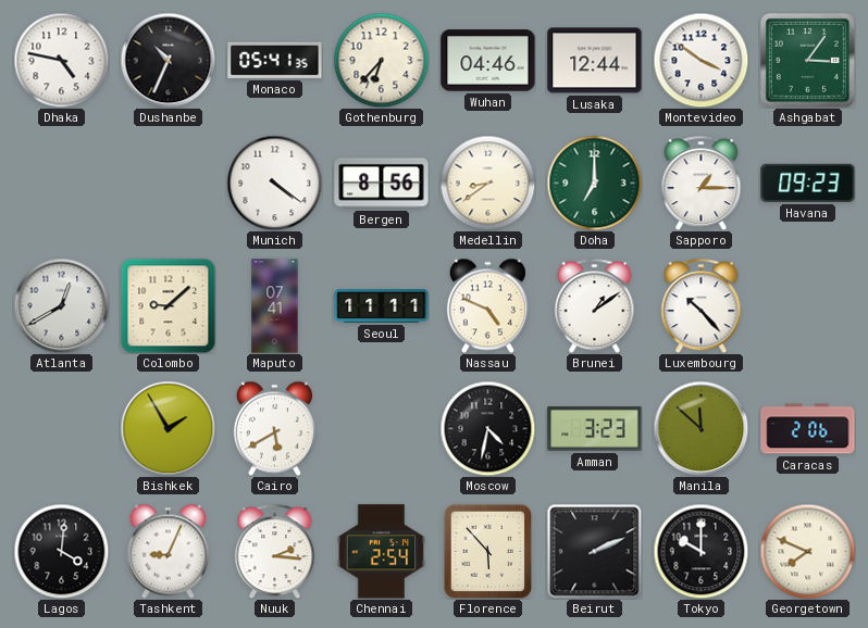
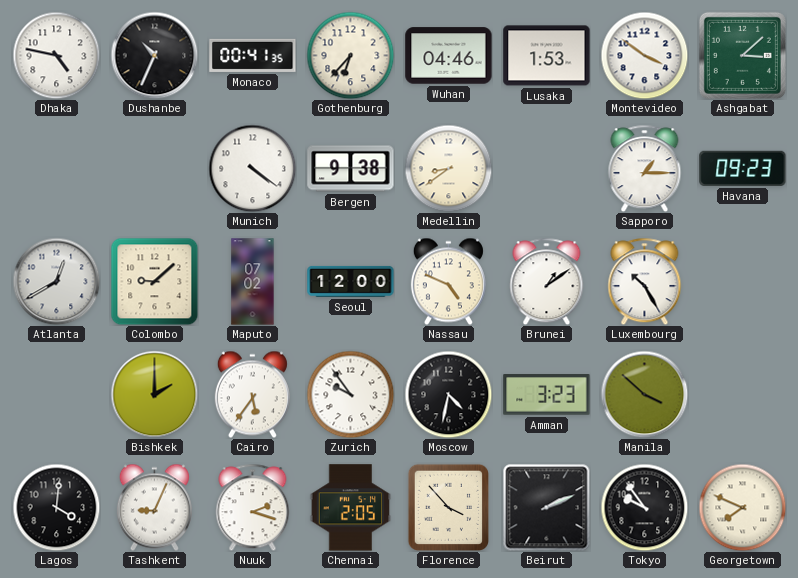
Monaco: 05:41 -> 00:41 (253, 55)
Lusaka: 12:44 -> 1:53 (547, 56)
Ashgabat: 3:06 -> 3:08 (742, 55)
Bergen: 8:56 -> 9:38 (351, 169)
Doha: 7:00 -> none (594, 183)
Maputo: 07:41 -> 07:02 (253, 282)
Seoul: 11:11 -> 12:00 (351, 281)
Luxembourg: 10:23 -> 10:25 (645, 281)
Bishkek: 1:55 -> 2:00 (154, 394)
Cairo: 5:40 -> 5:36 (252, 394)
Zurich: none -> 9:54 (350, 394)
Manila: 11:52 -> 3:52 (644, 394)
Caracas: 2:06 -> none (808, 429)
Nuuk: 2:16 -> 2:18 (253, 507)
Chennai: 2:54 -> 2:05 (351, 508)
Florence: 5:53 -> 3:53 (448, 507)
Tokyo: 10:00 -> 9:54 (644, 507)
